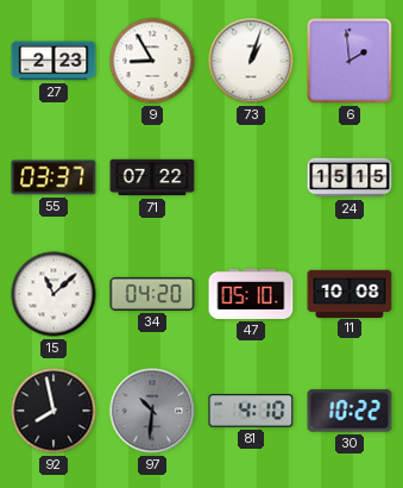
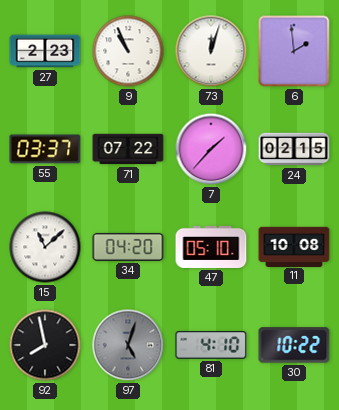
9: 8:55 -> 10:56 (128, 51)
73: 1:03 -> 12:03 (211, 51)
7: none -> 1:37 (211, 149)
24: 15:15 -> 02:15 (294, 149)
97: 10:31 -> 5:03 (128, 345)
